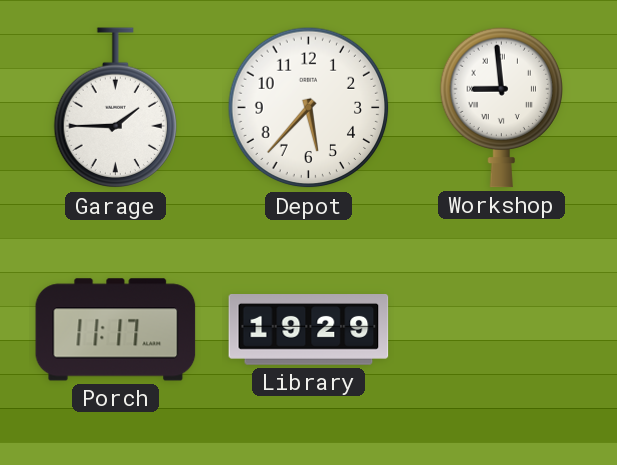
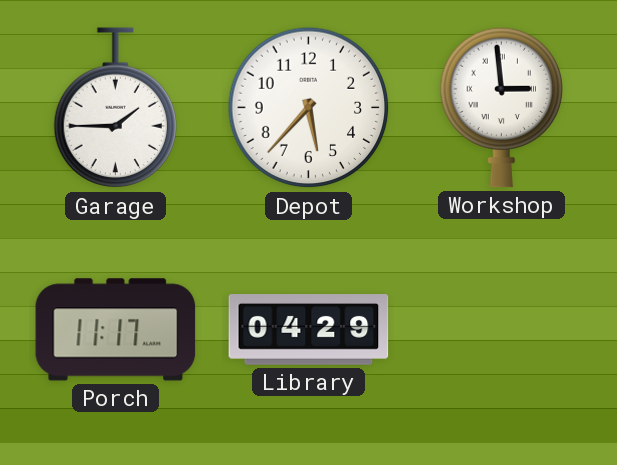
Workshop: 8:59 -> 2:59 (501, 107)
Library: 19:29 -> 04:29 (309, 330)
